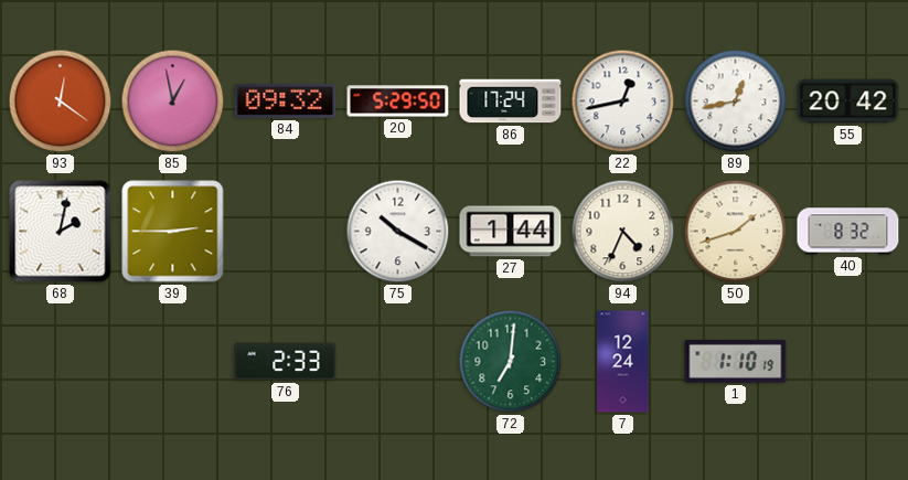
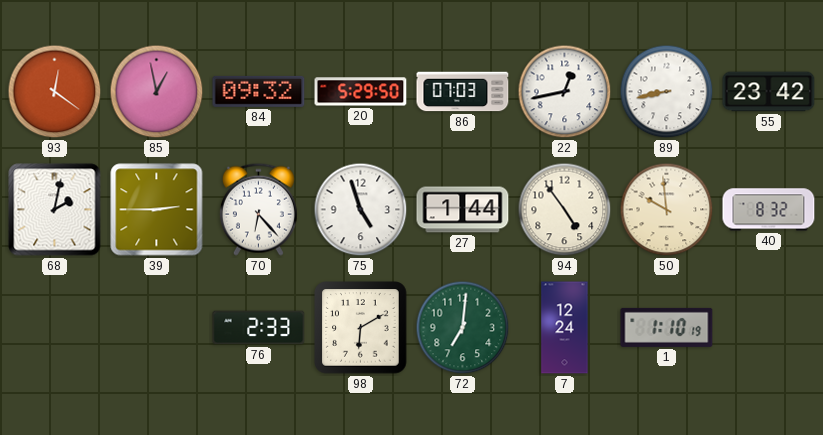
86: 17:24 -> 07:03 (463, 92)
89: 12:43 -> 8:43 (667, 92)
55: 20:42 -> 23:42 (769, 92)
70: none -> 6:23 (258, 209)
75: 10:20 -> 4:57 (361, 210)
94: 4:34 -> 4:54 (565, 210)
50: 1:42 -> 9:59 (667, 210)
98: none -> 6:10 (361, 328)
